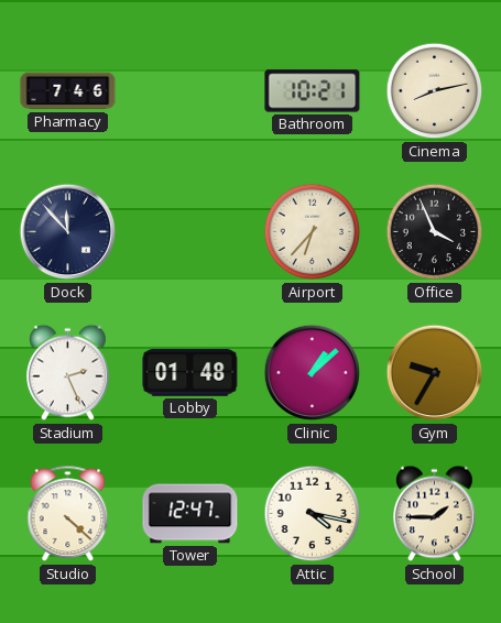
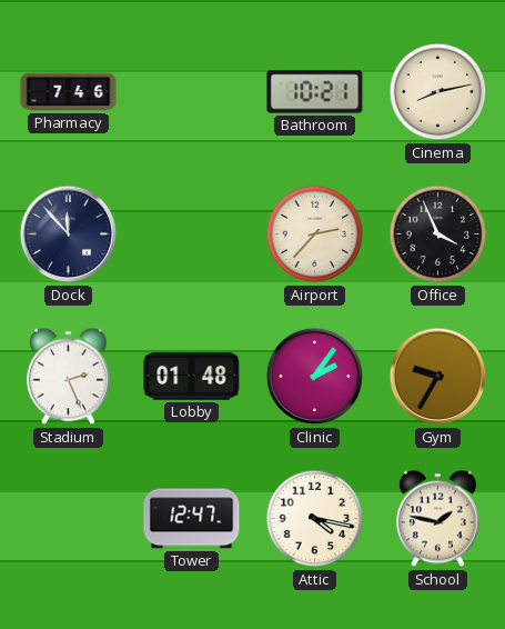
Airport: 6:37 -> 2:37 (315, 234)
Clinic: 1:08 -> 2:06 (315, 377)
Studio: 4:22 -> none (68, 514)
School: 1:45 -> 1:47 (438, 519)
